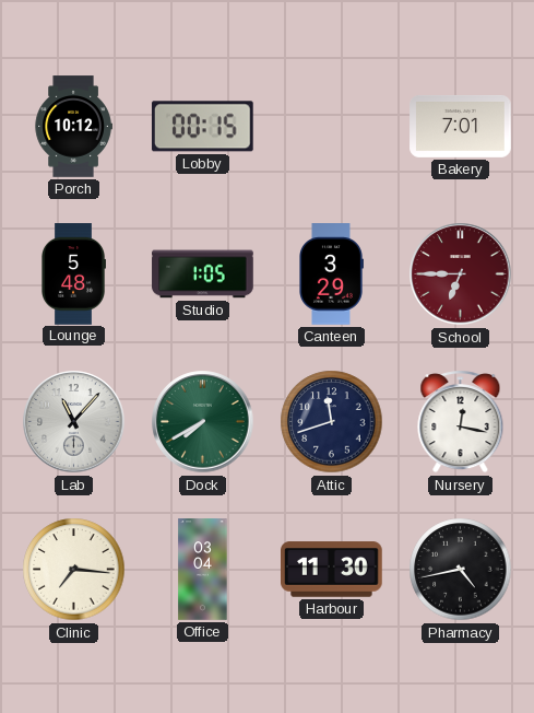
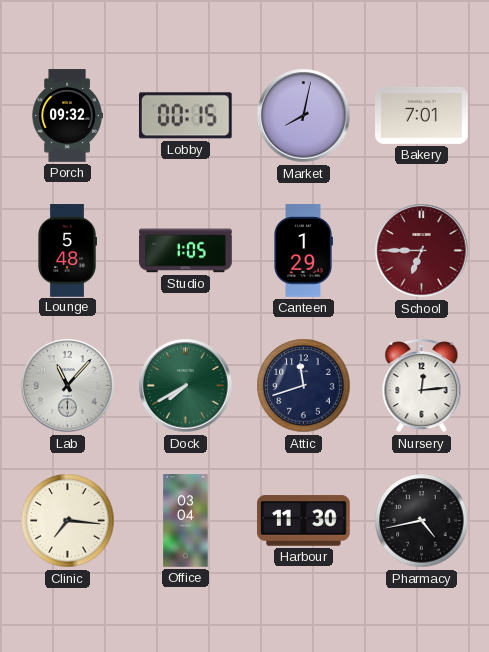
Porch: 10:12 -> 09:32 (67, 116)
Market: none -> 8:02 (304, 116)
Canteen: 3:29 -> 1:29 (304, 251)
Nursery: 12:17 -> 12:14 (422, 386)
